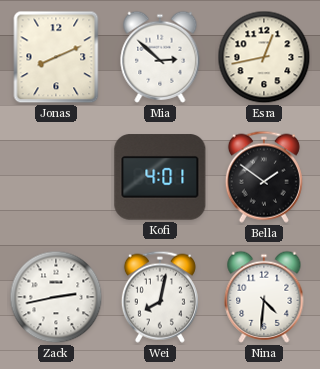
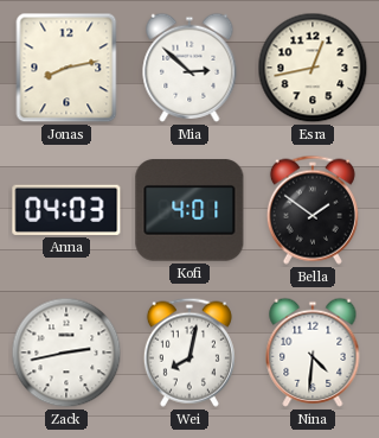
Jonas: 8:11 -> 8:13 (66, 68)
Anna: none -> 04:03 (66, 210)
